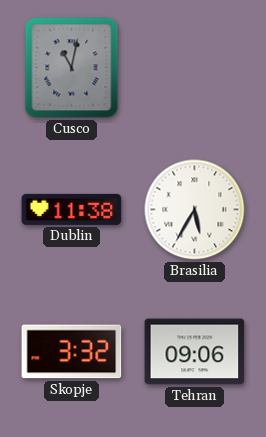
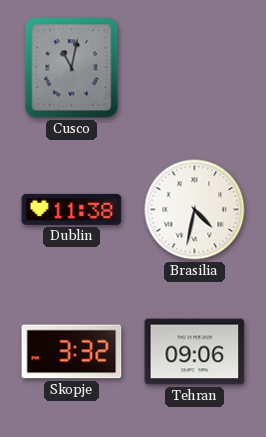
Brasilia: 5:35 -> 4:32 (195, 210)
